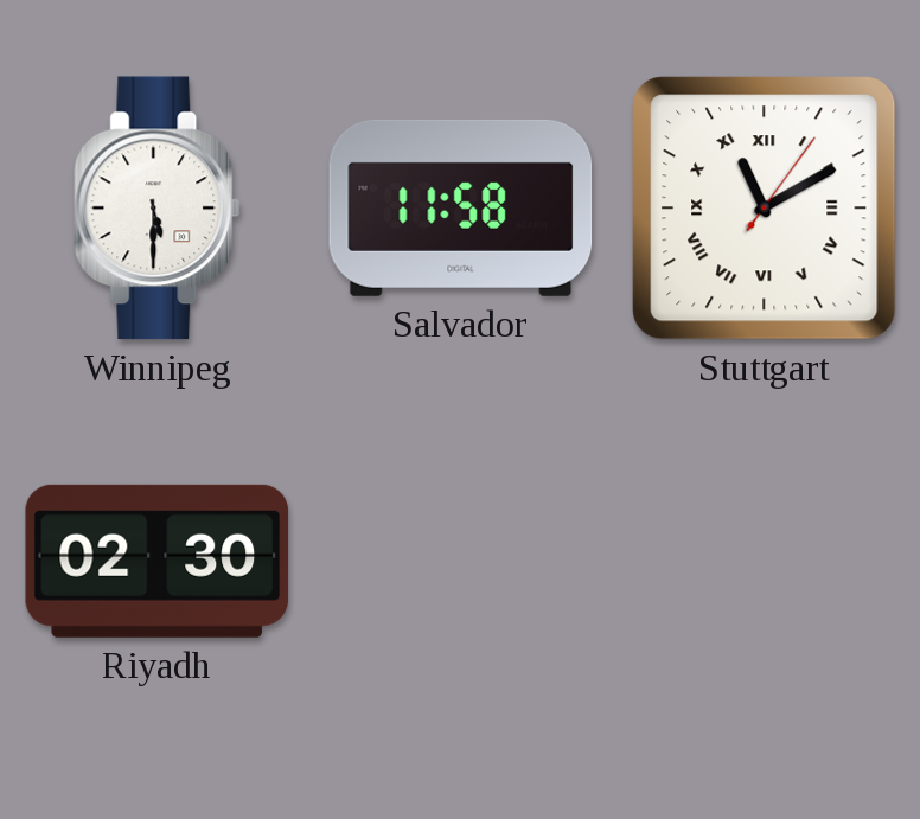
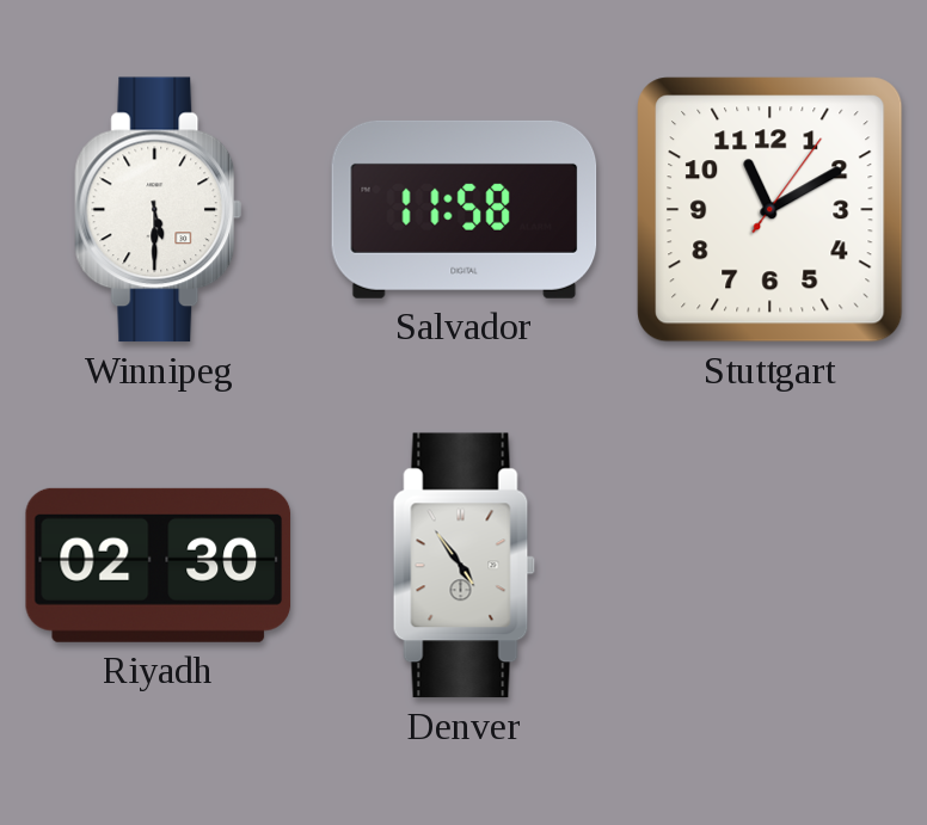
Stuttgart numerals: Roman -> Arabic (771, 210)
Denver: none -> 4:54 (465, 566)
